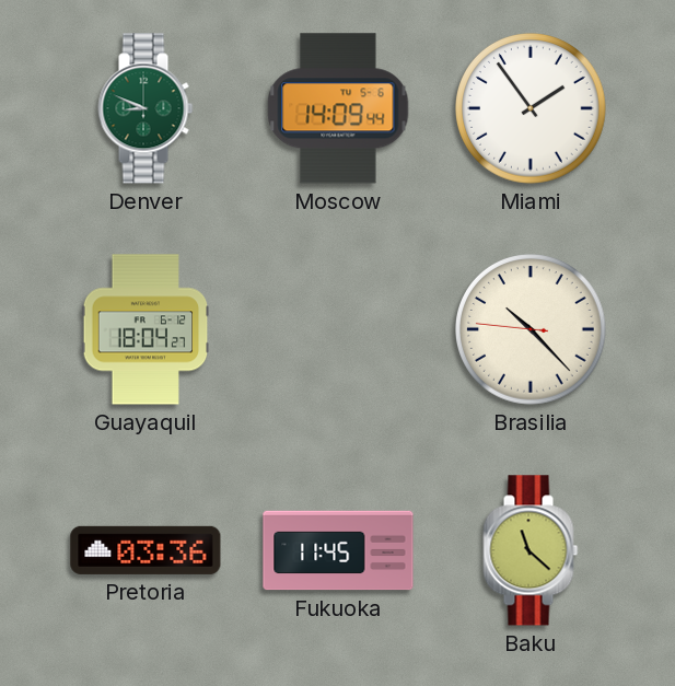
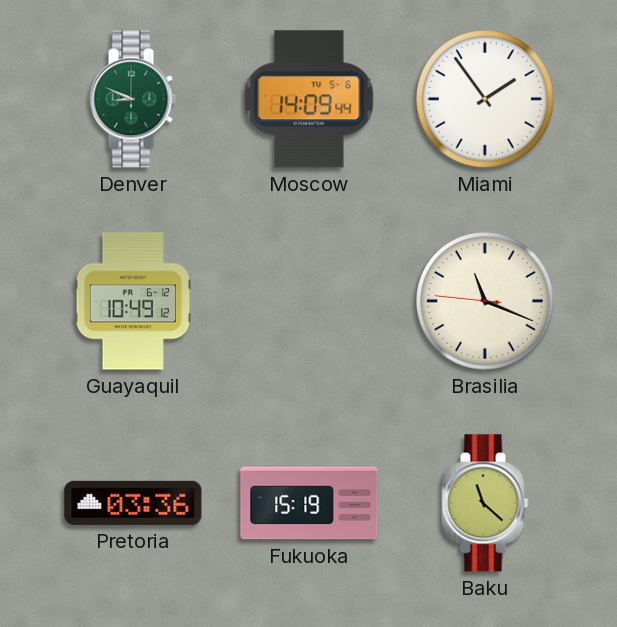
Guayaquil: 18:04 -> 10:49 (133, 301)
Brasilia: 10:22 -> 11:18 (486, 302)
Fukuoka: 11:45 -> 15:19 (309, 503)
